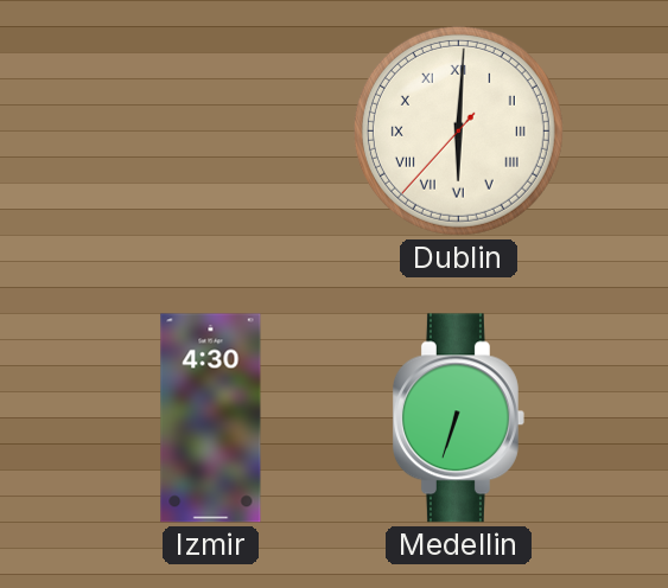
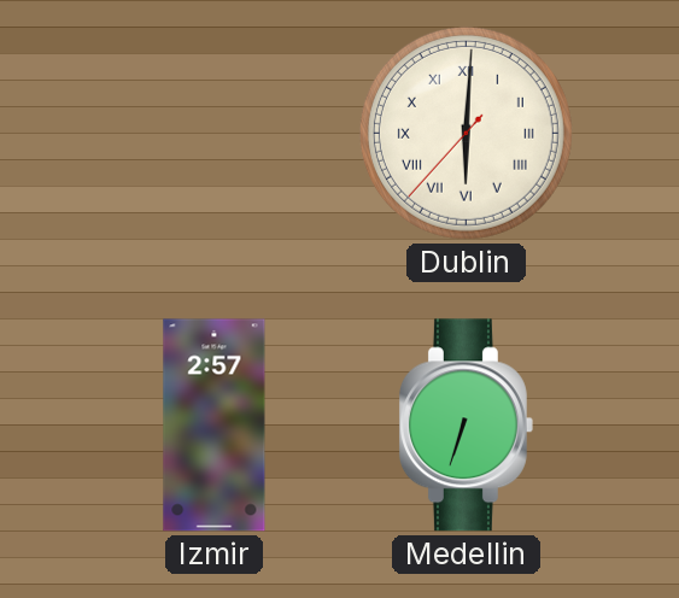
Izmir: 4:30 -> 2:57 (215, 426)
